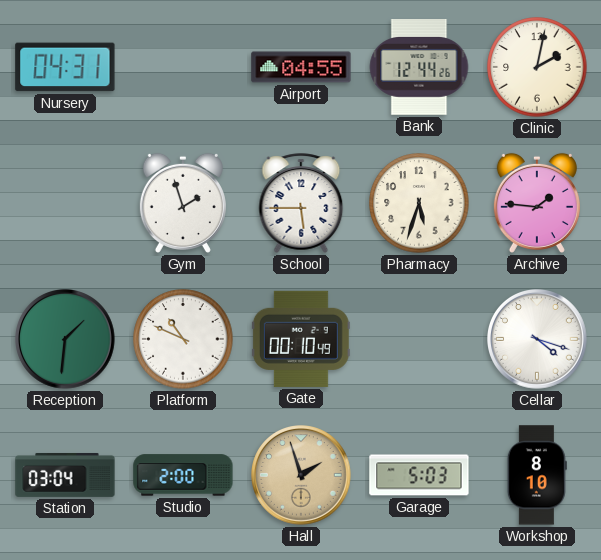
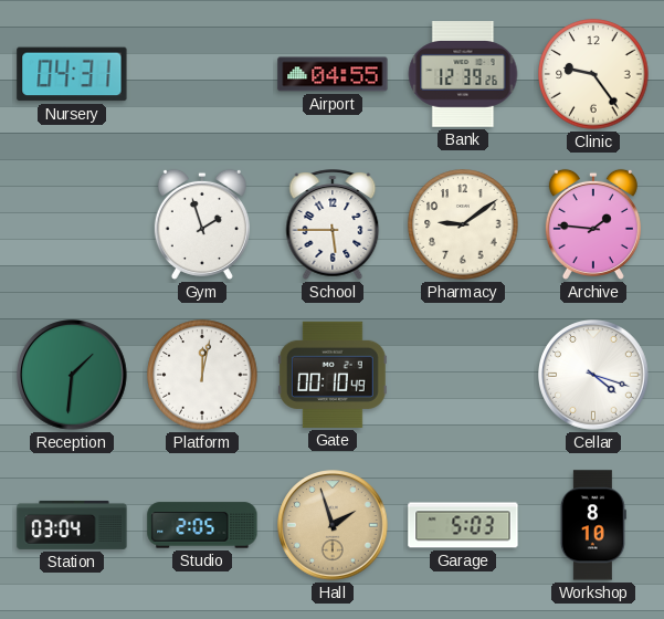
Bank: 12:44 -> 12:39 (463, 75)
Clinic: 2:02 -> 9:24 (593, 74)
Pharmacy: 5:33 -> 9:09 (463, 224)
Platform: 10:49 -> 12:02 (202, 375)
Studio: 2:00 -> 2:05 (202, 525)
